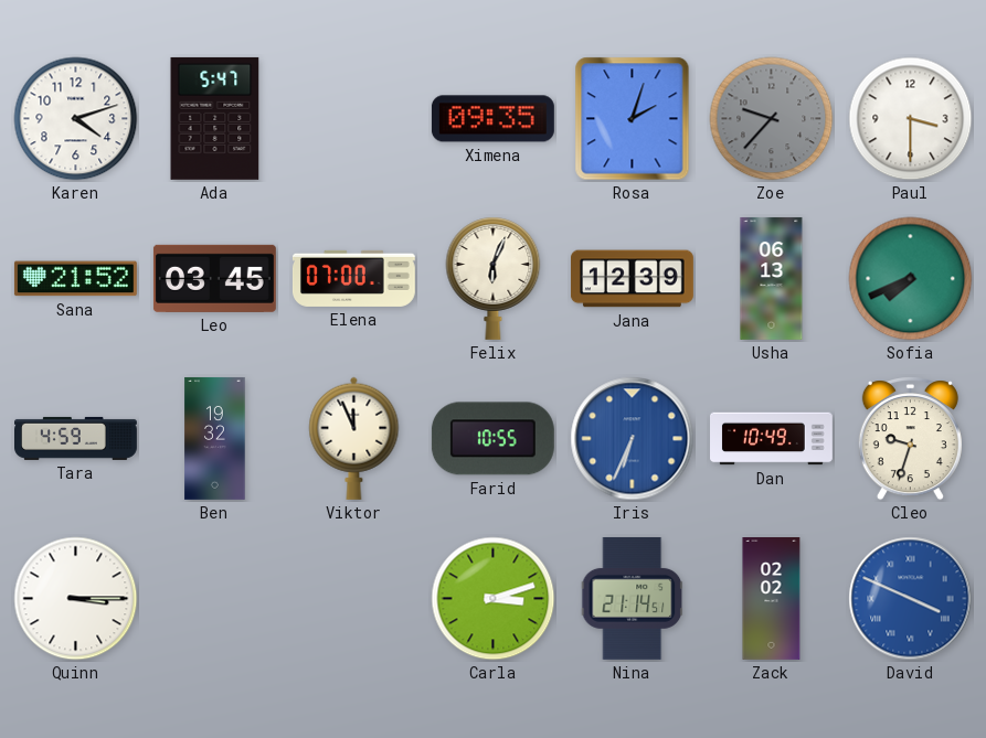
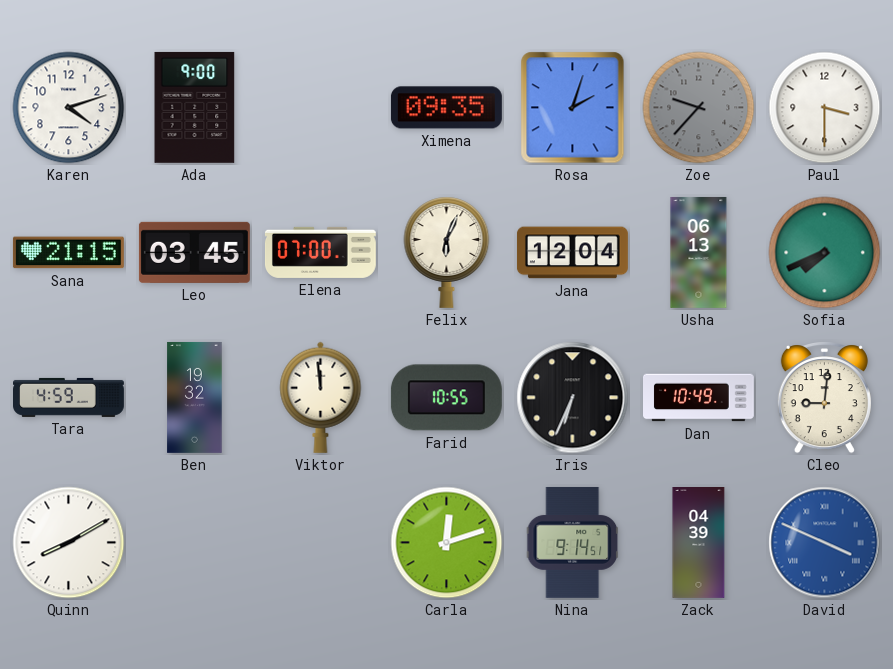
Ada: 5:47 -> 9:00 (195, 107)
Sana: 21:52 -> 21:15 (68, 253)
Jana: 12:39 -> 12:04 (572, 253)
Viktor: 11:56 -> 11:59 (321, 397)
Iris dial: blue -> black (573, 398)
Cleo: 9:33 -> 9:01 (824, 398)
Quinn: 3:15 -> 8:10 (69, 543)
Carla: 3:12 -> 12:12 (447, 543)
Nina: 21:14 -> 9:14 (573, 542)
Zack: 02:02 -> 04:39 (699, 543)
